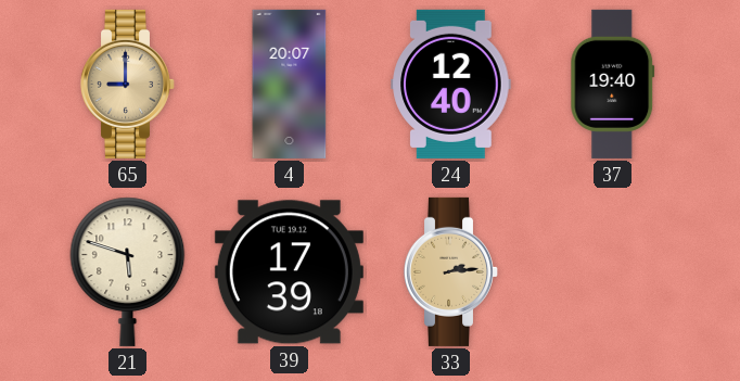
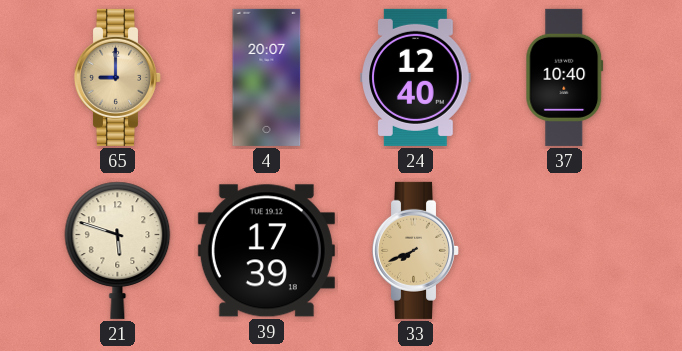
37: 19:40 -> 10:40 (565, 77)
33: 2:14 -> 7:41 (415, 250)
